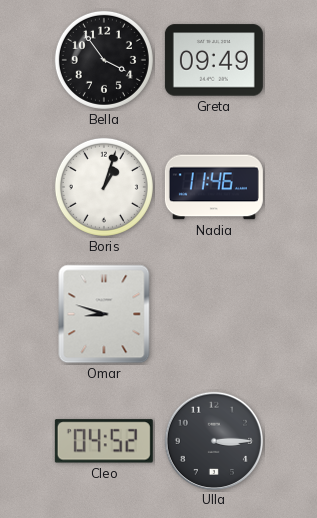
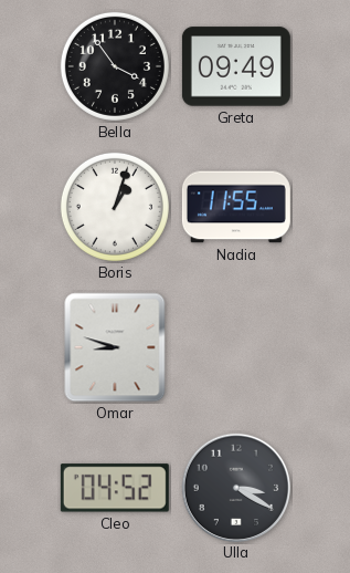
Nadia: 11:46 -> 11:55 (236, 207)
Ulla: 3:15 -> 3:20 (235, 487)
